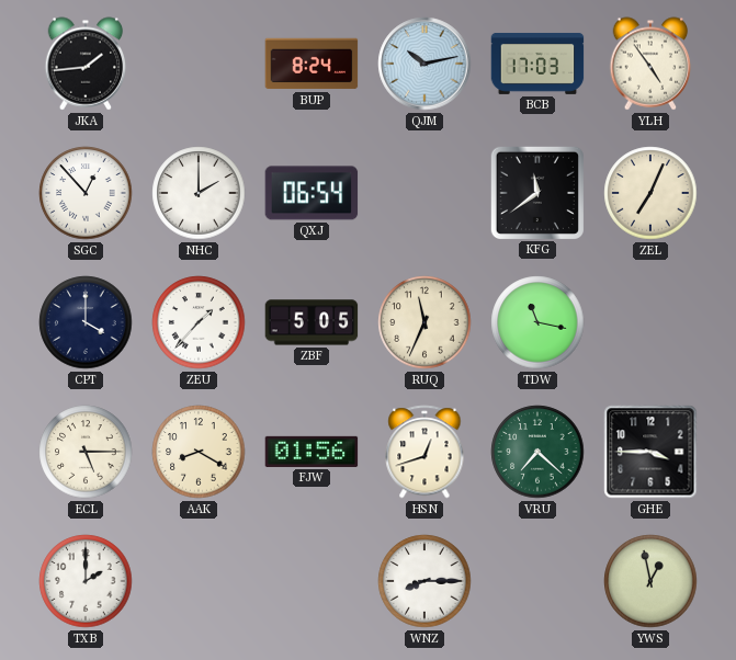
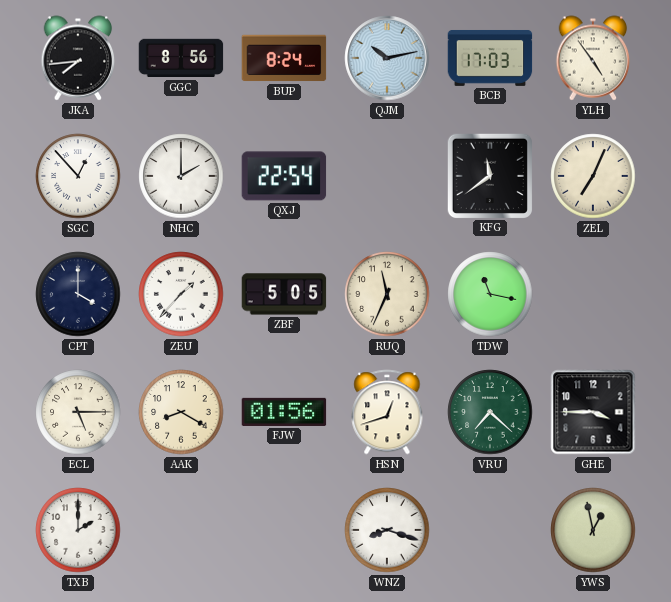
JKA: 1:44 -> 7:44 (78, 58)
GGC: none -> 8:56 (181, 58)
QXJ: 06:54 -> 22:54 (284, 176)
WNZ: 8:15 -> 8:18 (387, 530)
